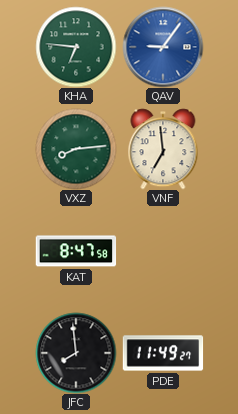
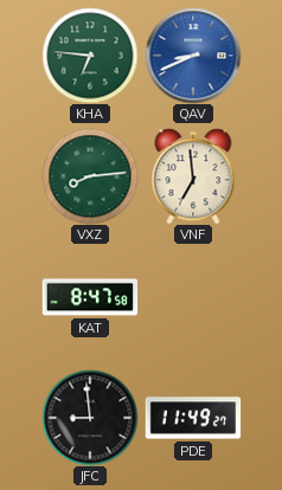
QAV: 9:06 -> 8:41 (193, 56)
JFC: 7:59 -> 8:59 (90, 418)
